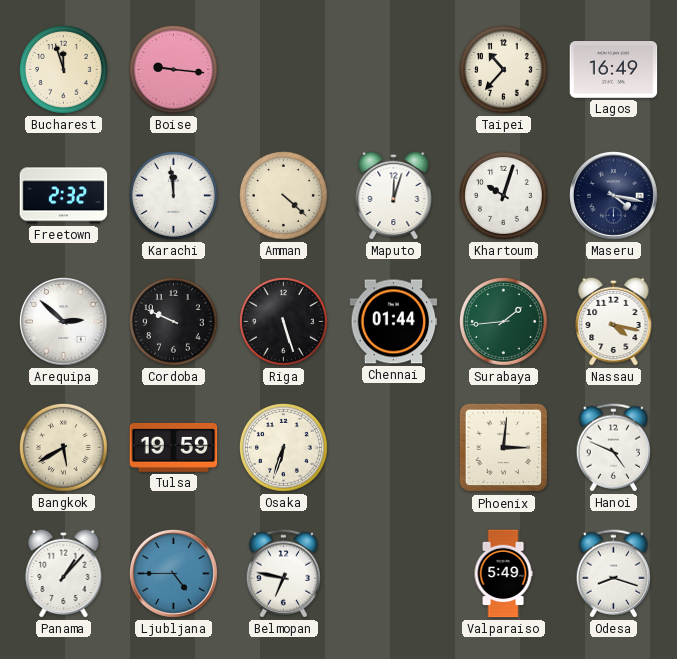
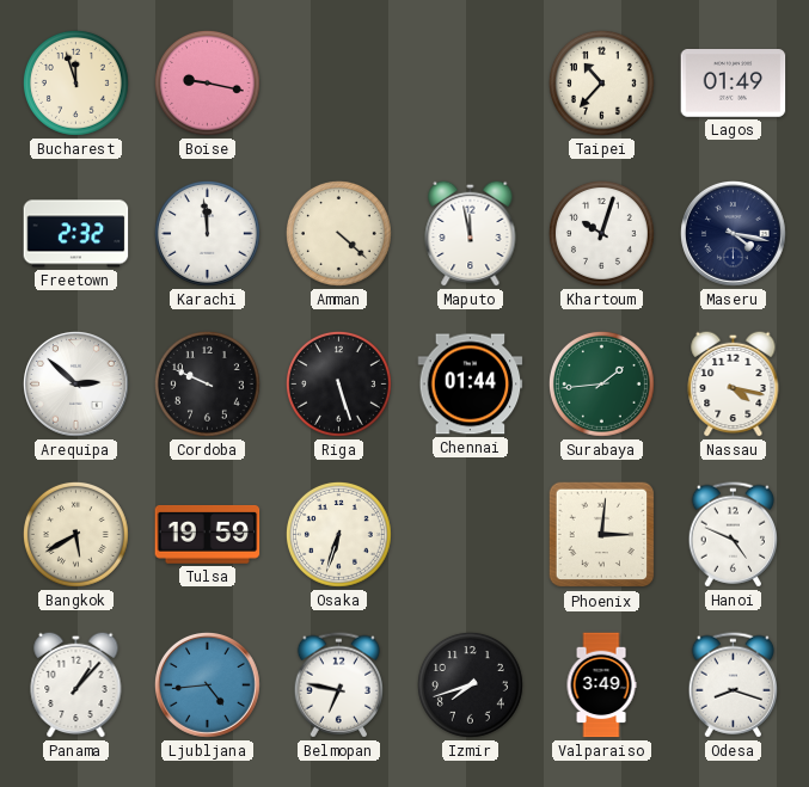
Boise: 9:16 -> 9:17 (207, 82)
Lagos: 16:49 -> 01:49 (734, 84)
Maputo: 12:03 -> 11:58 (471, 233)
Ljubljana: 4:45 -> 4:44 (208, 685)
Izmir: none -> 7:42 (470, 684)
Valparaiso: 5:49 -> 3:49 (601, 685)
